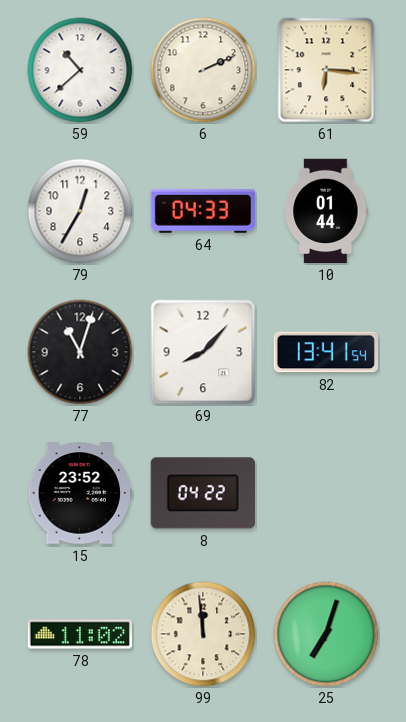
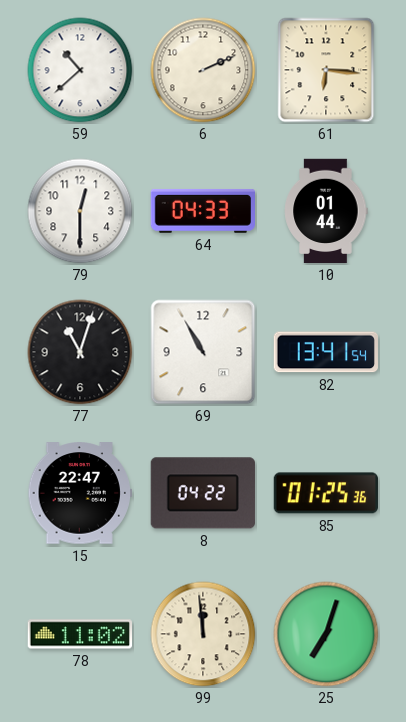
79: 12:35 -> 12:30 (80, 211)
69: 8:07 -> 10:55 (203, 352)
15: 23:52 -> 22:47 (79, 493)
85: none -> 01:25 (326, 493)
